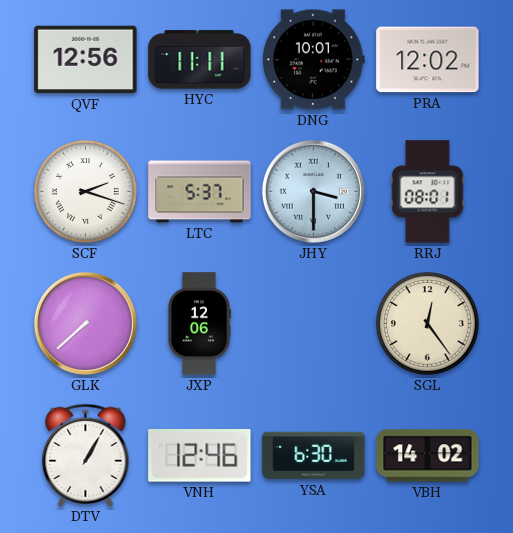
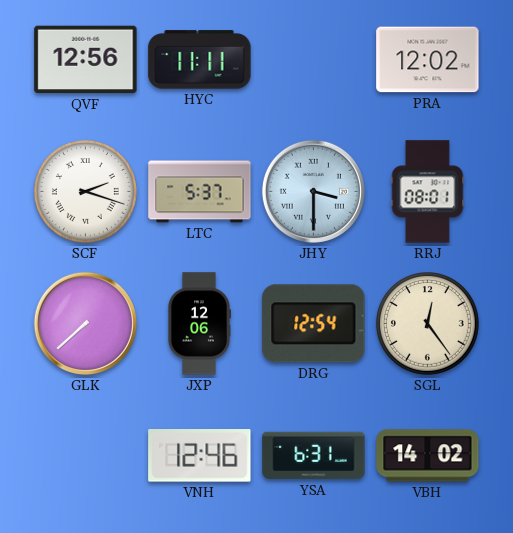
DNG: 10:01 -> none (314, 60)
DRG: none -> 12:54 (314, 324)
DTV: 1:05 -> none (86, 455)
YSA: 6:30 -> 6:31 (314, 456)
